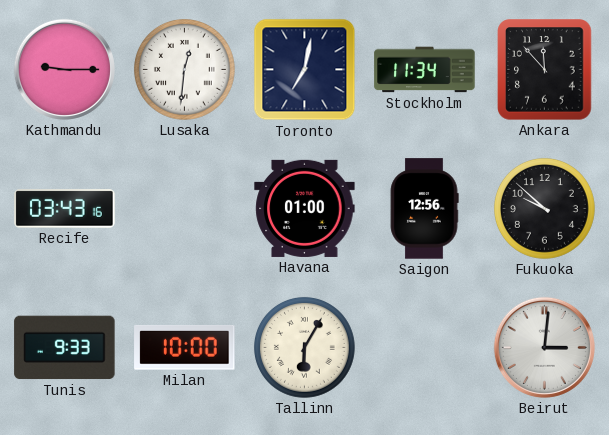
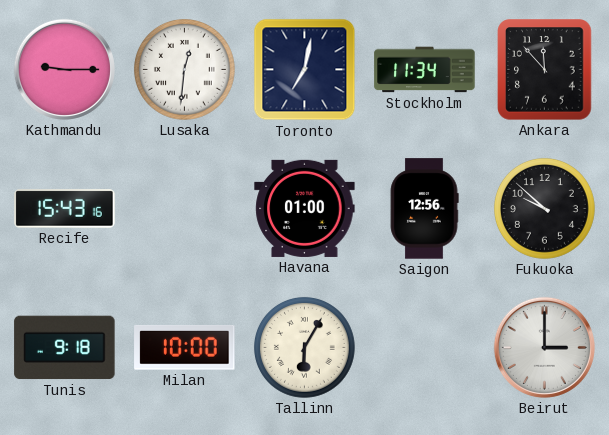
Recife: 03:43 -> 15:43 (65, 209)
Tunis: 9:33 -> 9:18 (65, 348)
Beirut: 3:01 -> 3:00 (544, 347)
